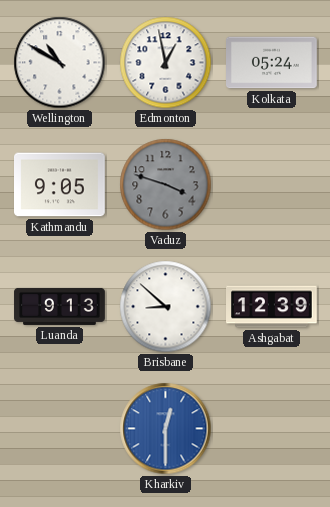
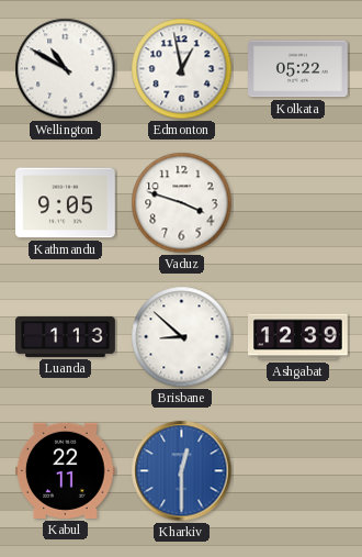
Kolkata: 05:24 -> 05:22 (298, 69)
Vaduz dial: grey -> white (182, 203)
Luanda: 9:13 -> 1:13 (66, 336)
Kabul: none -> 22:11 (66, 470)
